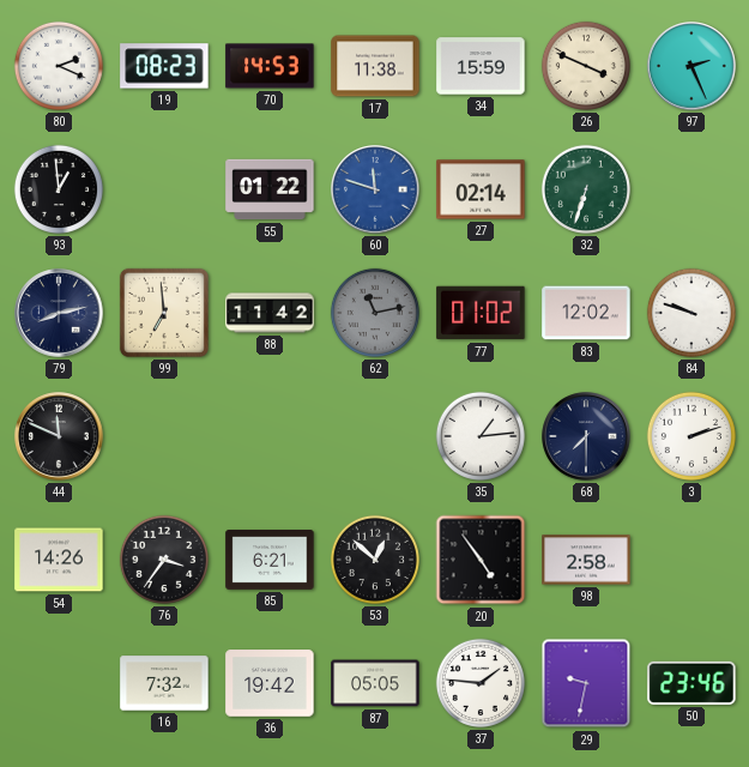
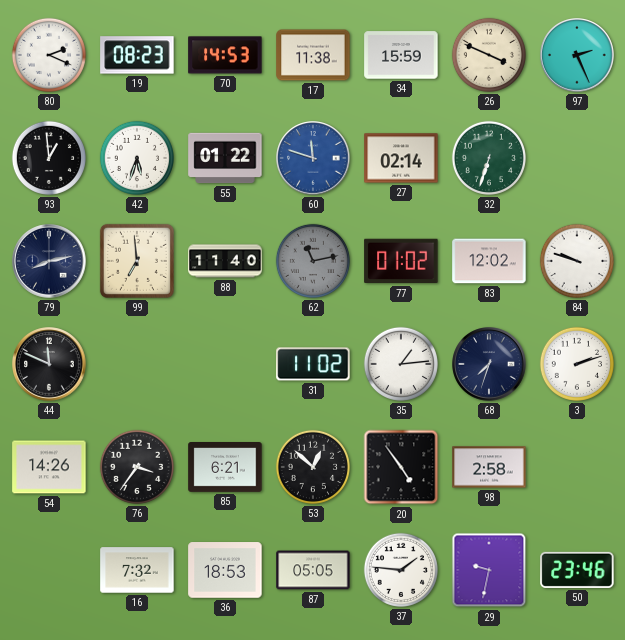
42: none -> 5:33 (137, 158)
88: 11:42 -> 11:40 (225, 261)
31: none -> 11:02 (313, 364)
68: 7:30 -> 7:33 (489, 364)
36: 19:42 -> 18:53 (225, 570)
